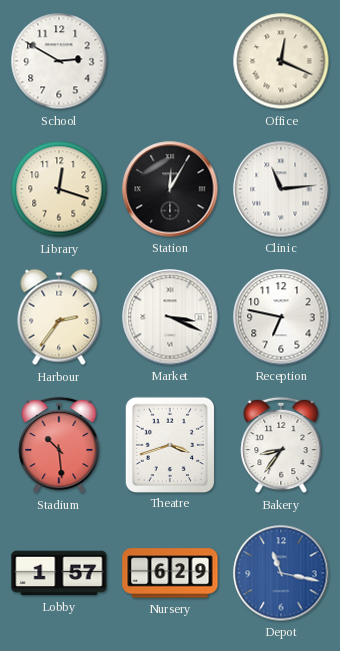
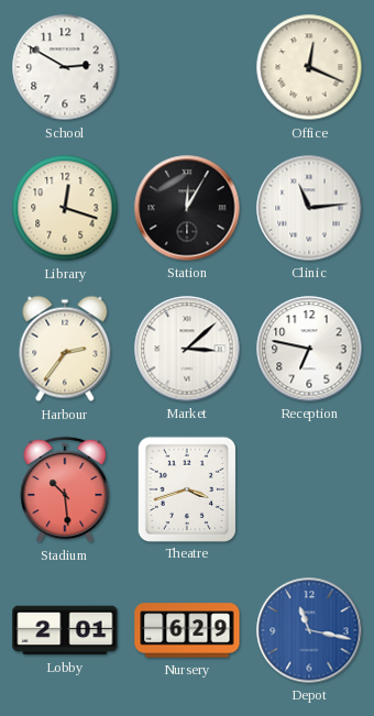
Market: 3:19 -> 3:08 (187, 349)
Bakery: 8:36 -> none (281, 445)
Lobby: 1:57 -> 2:01 (65, 630)
